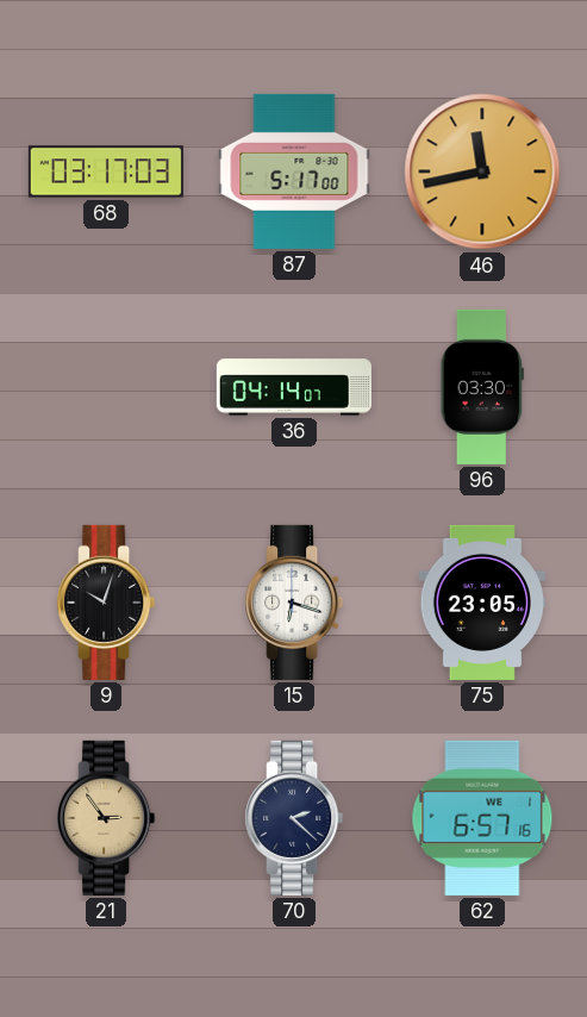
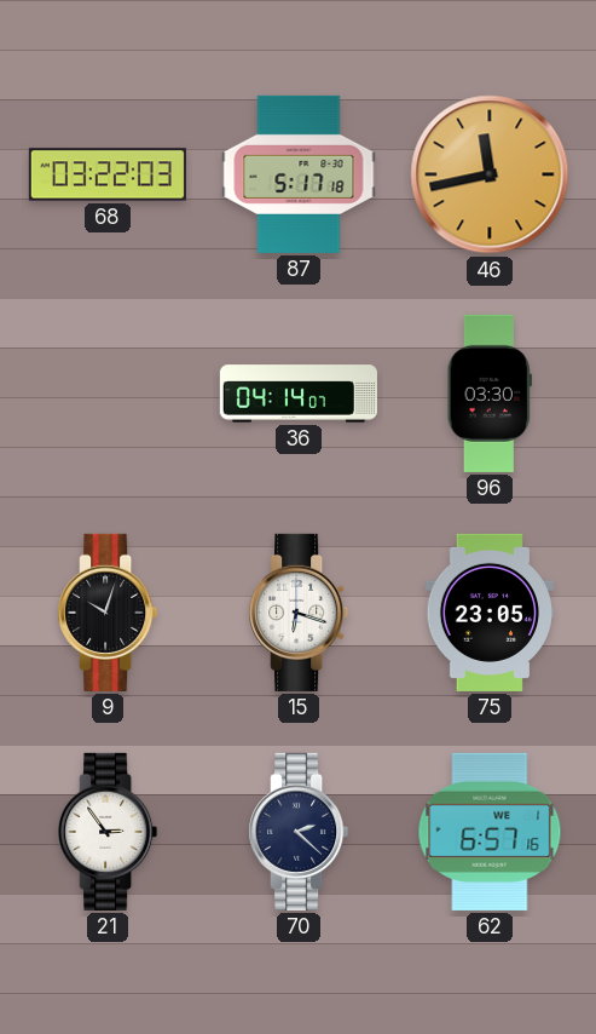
68: 03:17 -> 03:22 (108, 174)
87: 5:17:00 -> 5:17:18 (299, 174)
21 dial: champagne -> white (108, 832)
